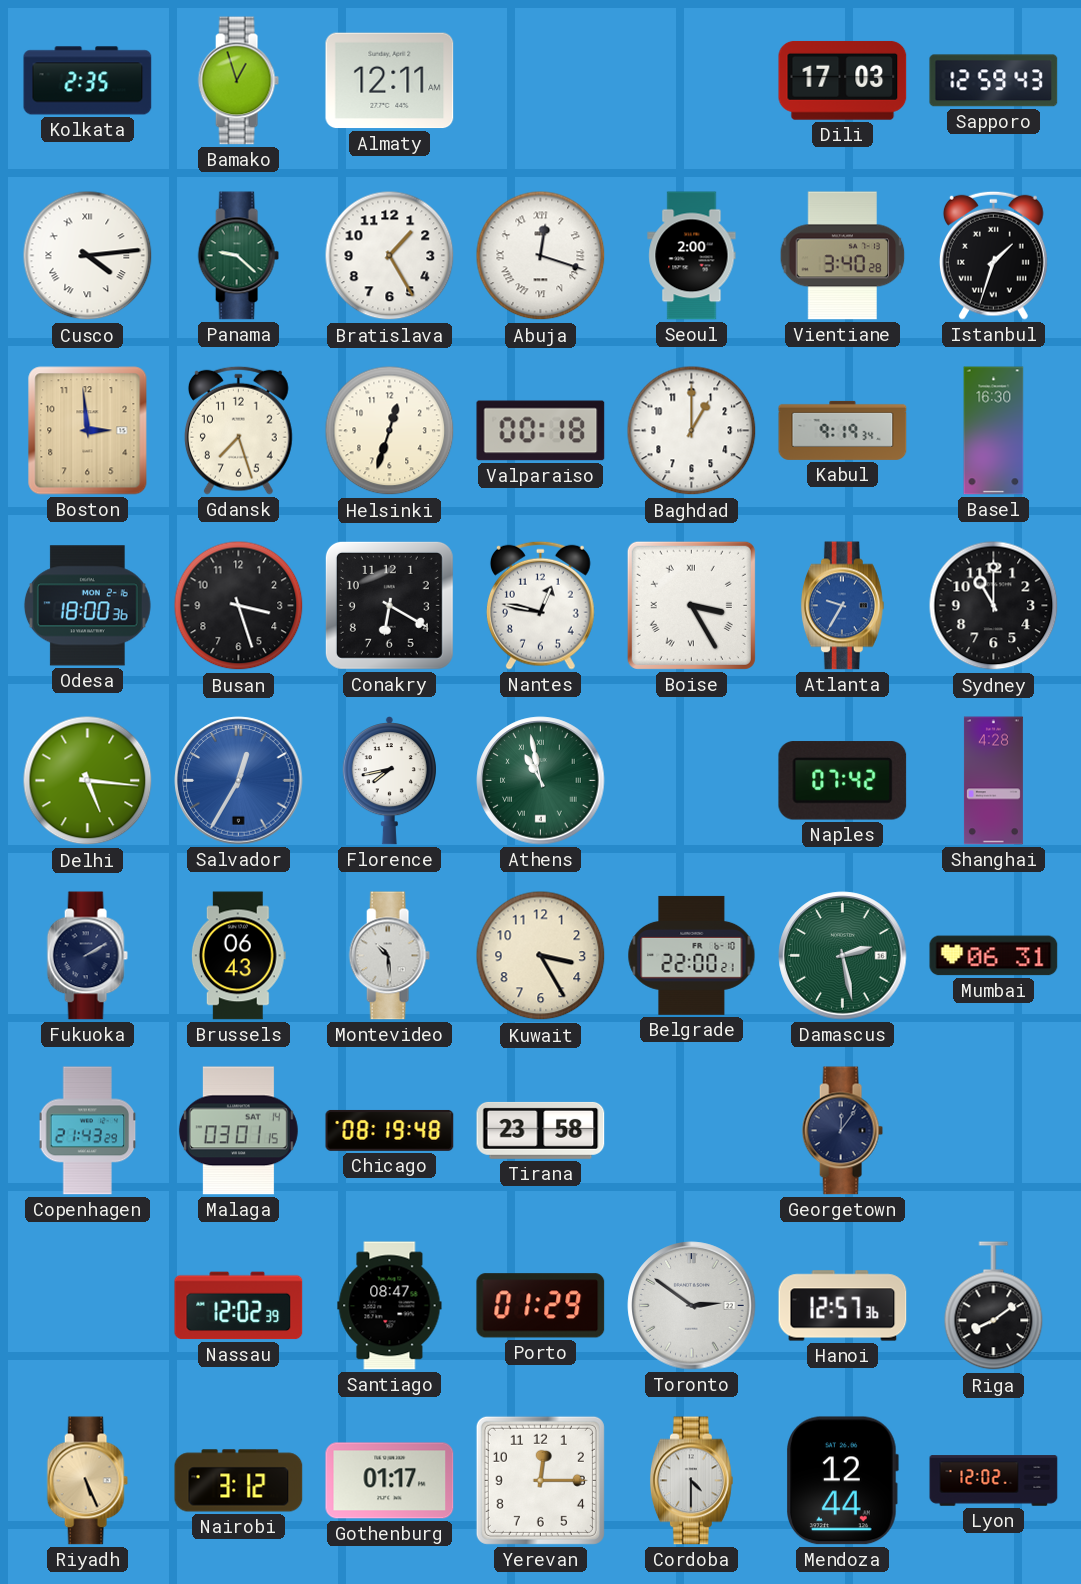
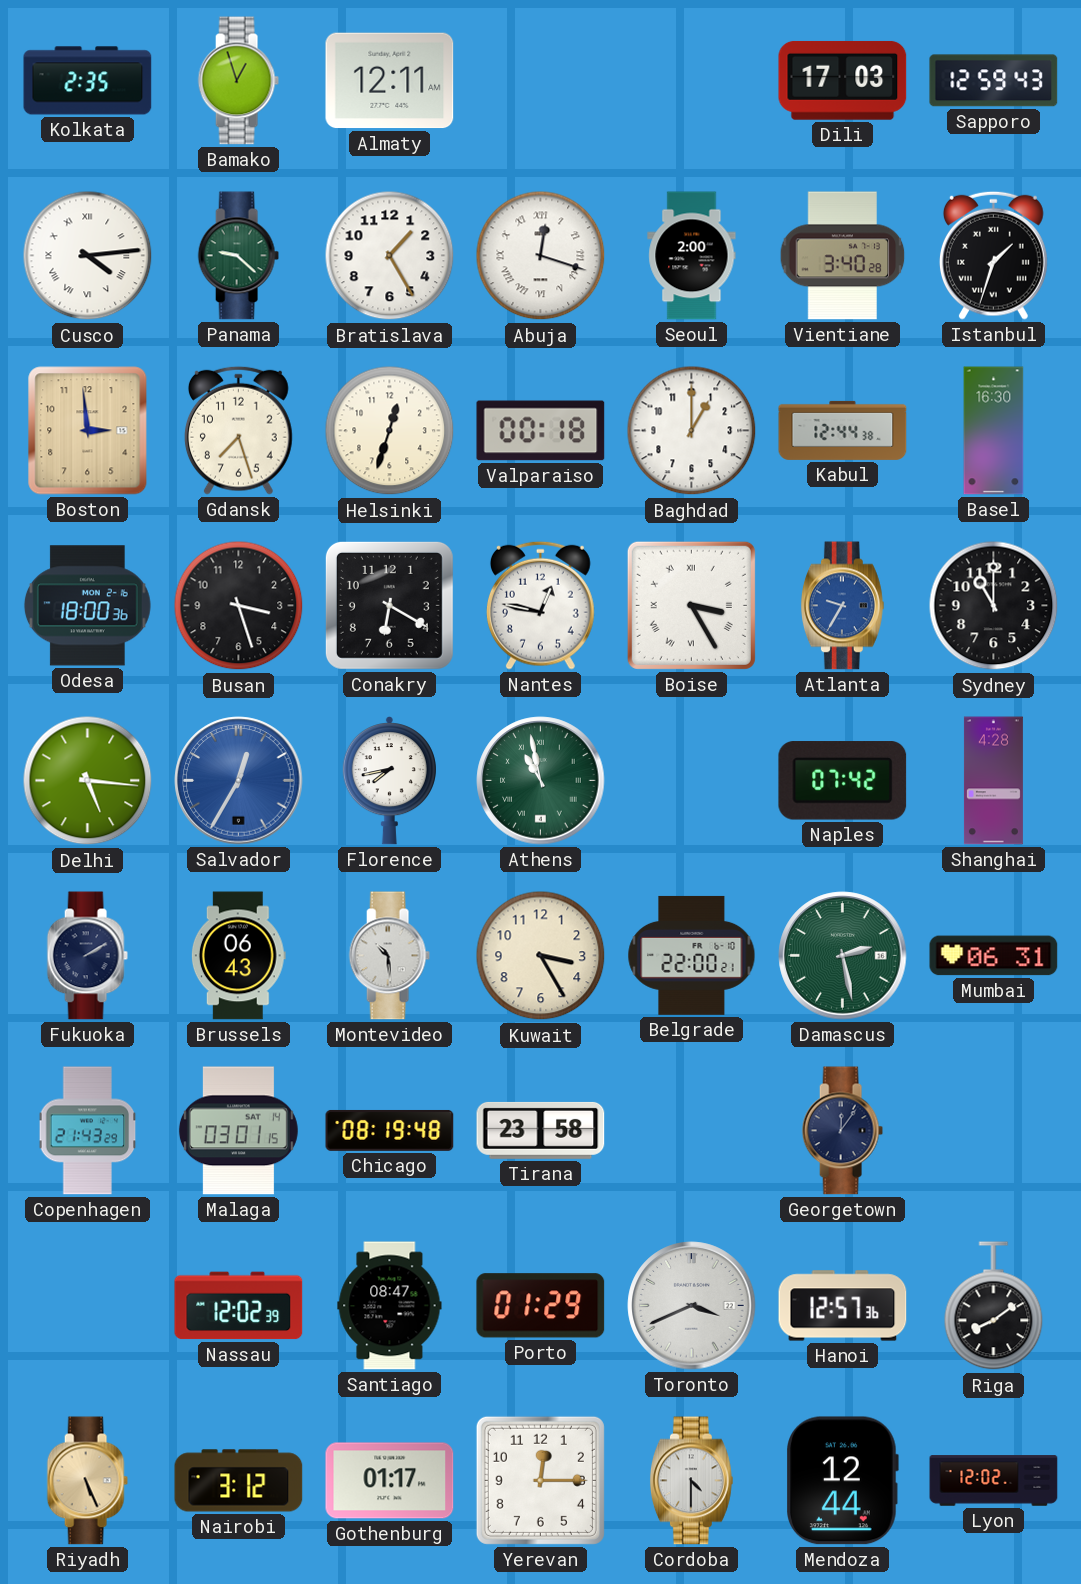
Kabul: 9:19 -> 12:44 (843, 430)
Toronto: 2:51 -> 3:41 (692, 1306)
